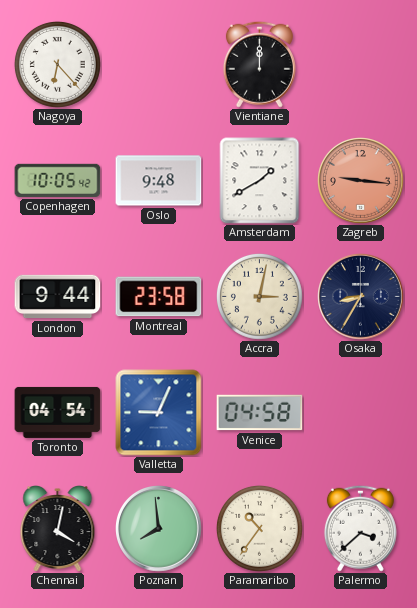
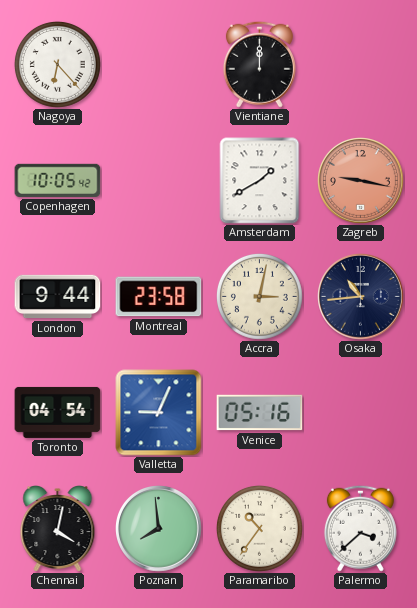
Oslo: 9:48 -> none (159, 181)
Zagreb: 9:16 -> 9:17 (361, 181)
Osaka: 8:35 -> 10:44 (361, 297)
Venice: 04:58 -> 05:16 (260, 413)
